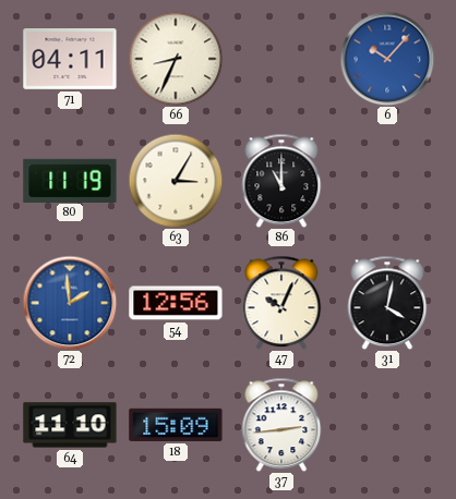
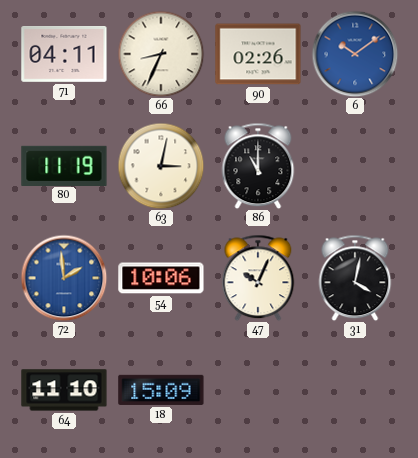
90: none -> 02:26 (258, 54)
6: 10:07 -> 10:09 (355, 54)
63: 3:05 -> 3:02 (161, 166)
54: 12:56 -> 10:06 (161, 278)
37: 2:44 -> none (281, 425)
